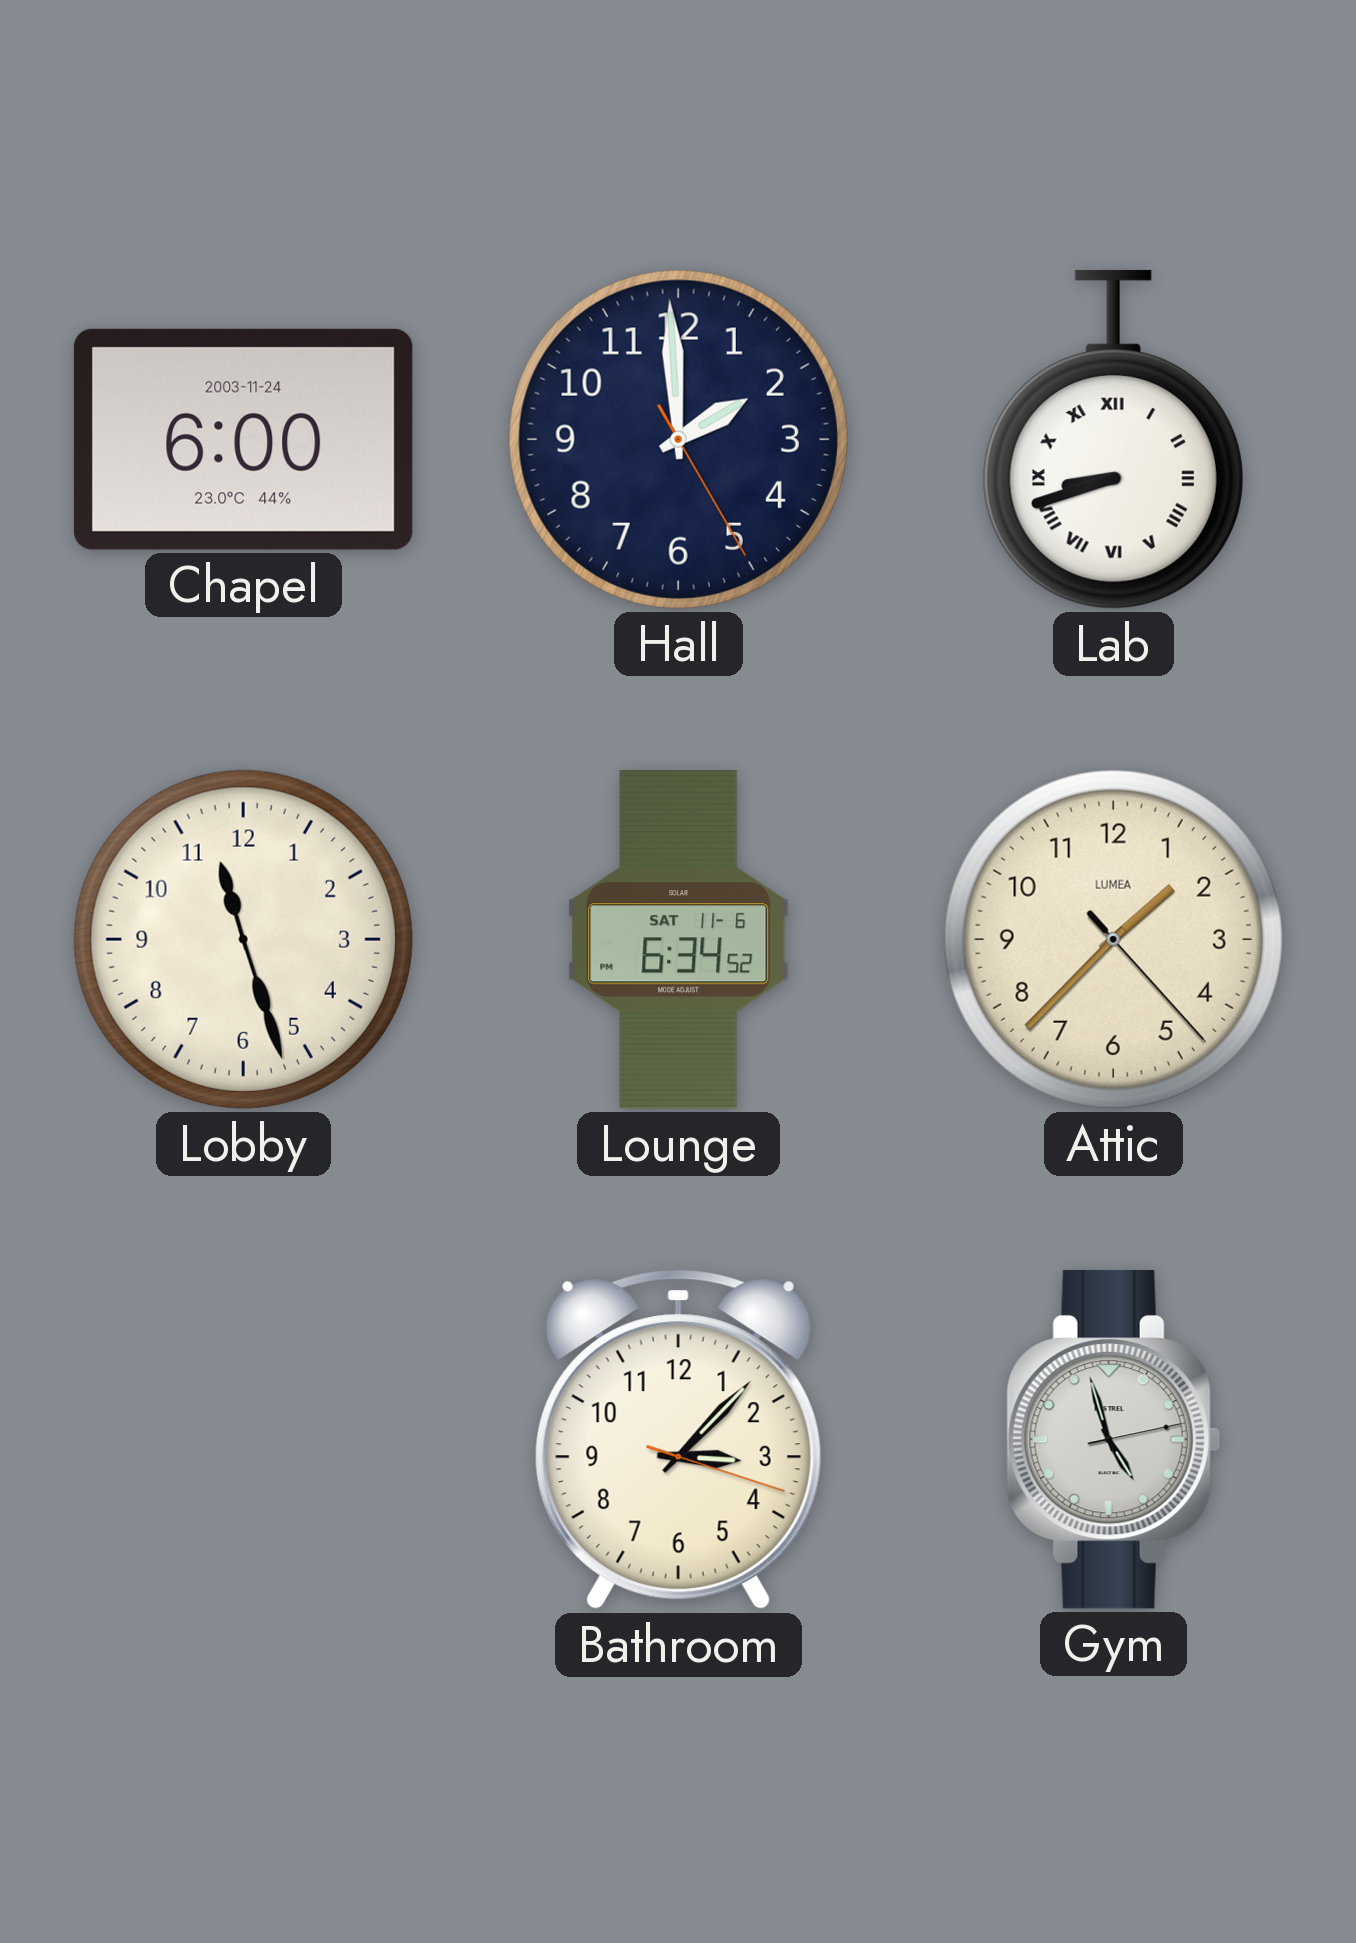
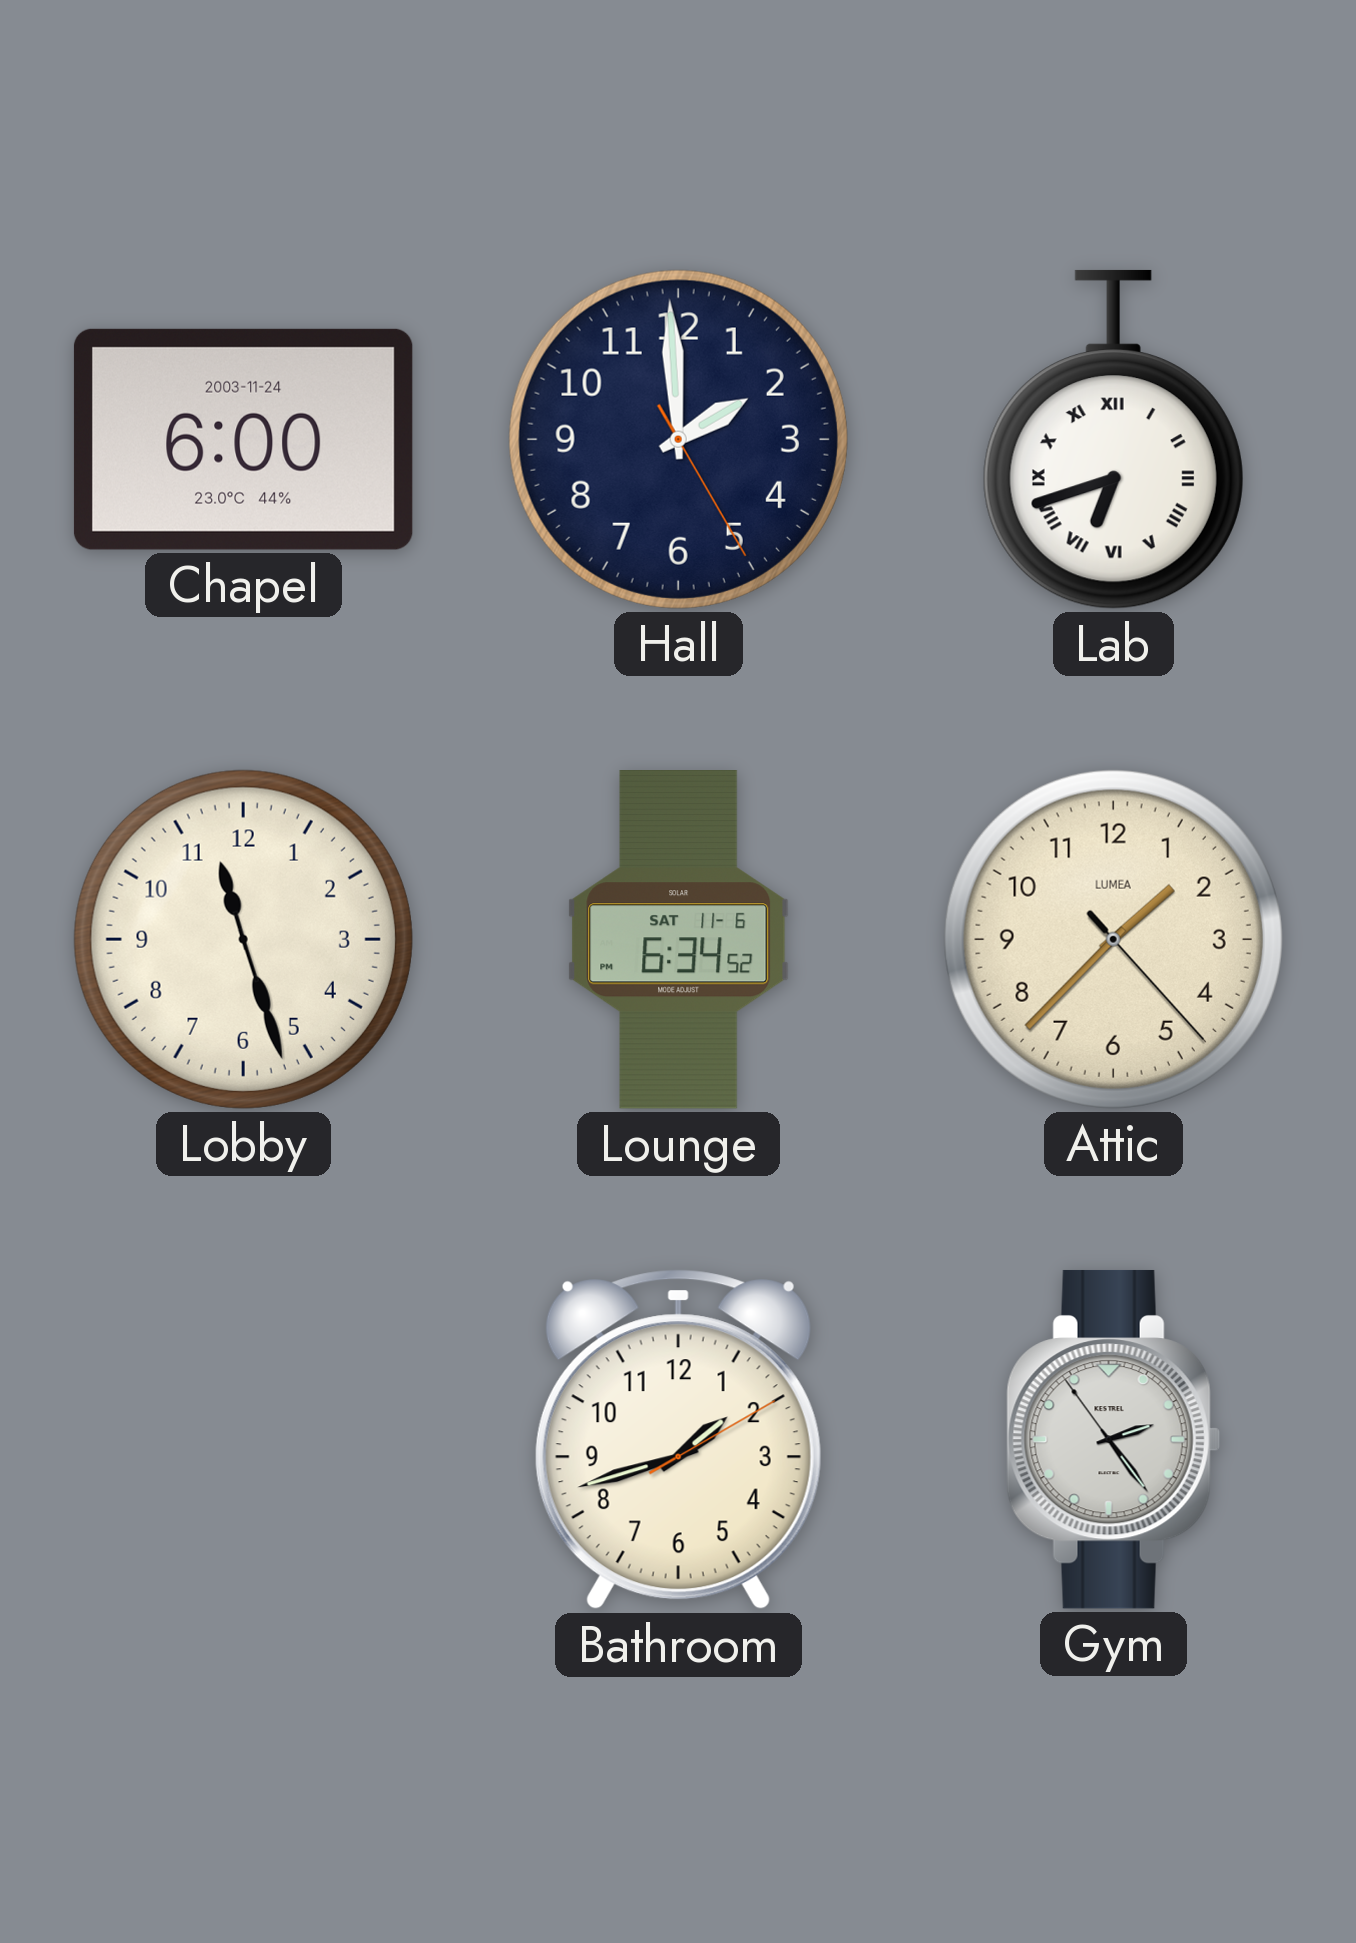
Lab: 8:42 -> 6:42 (1113, 439)
Bathroom: 3:07 -> 1:42 (678, 1440)
Gym: 4:57 -> 2:23 (1113, 1439)
